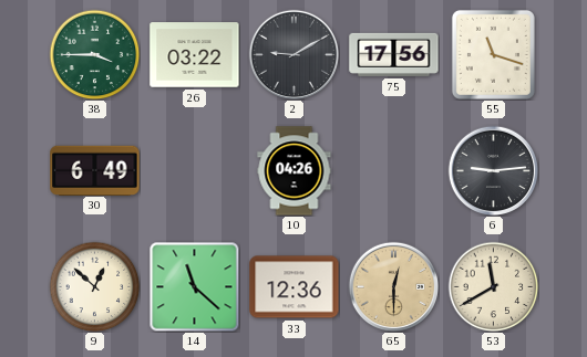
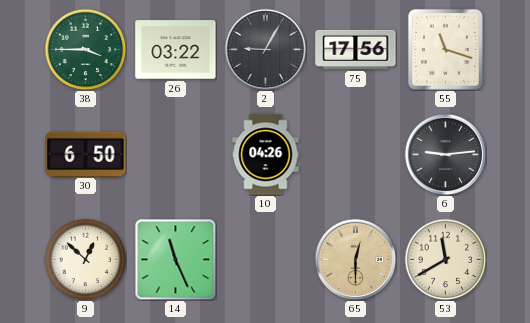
2: 9:10 -> 9:05 (265, 49)
30: 6:49 -> 6:50 (86, 154)
14: 11:22 -> 11:26 (175, 259)
33: 12:36 -> none (295, 287)
